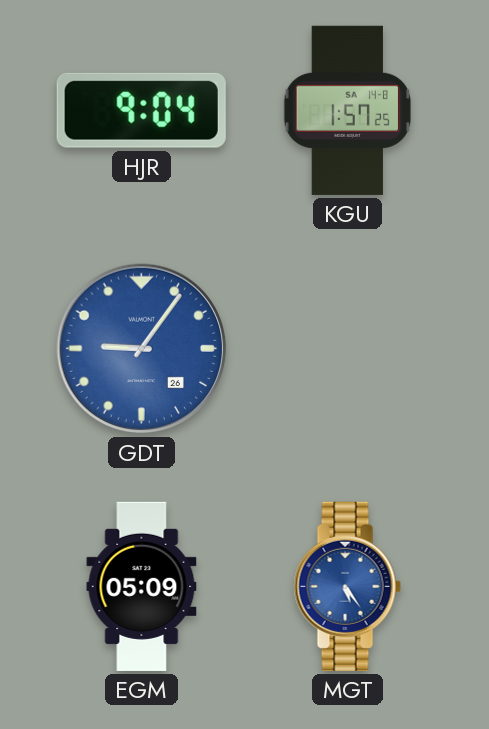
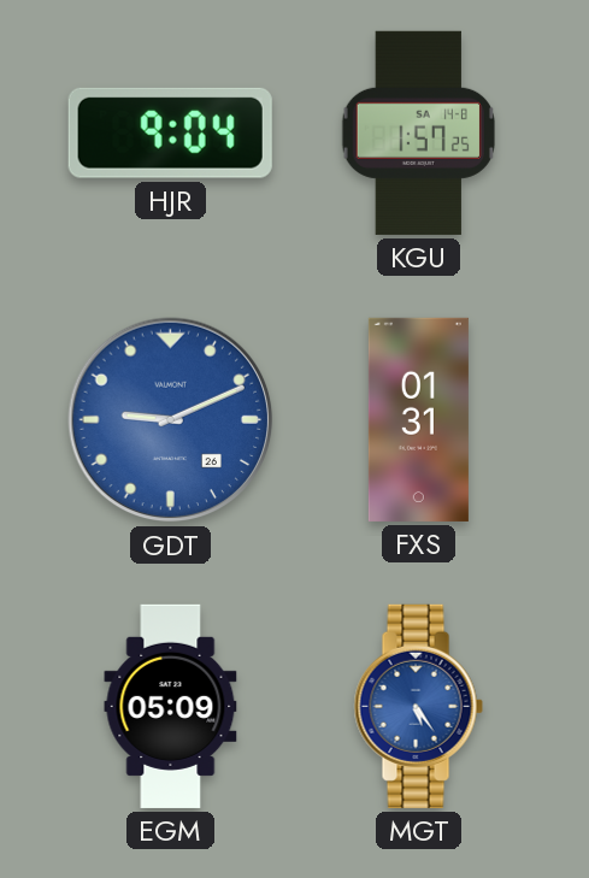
GDT: 9:06 -> 9:11 (171, 420)
FXS: none -> 01:31 (418, 419)
